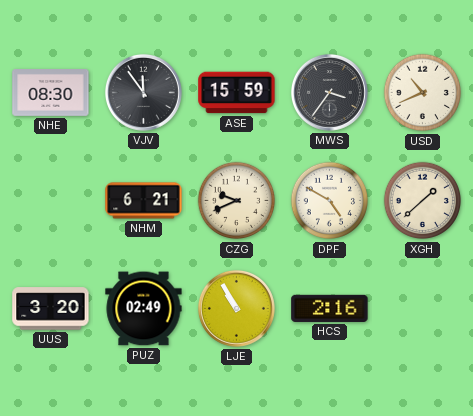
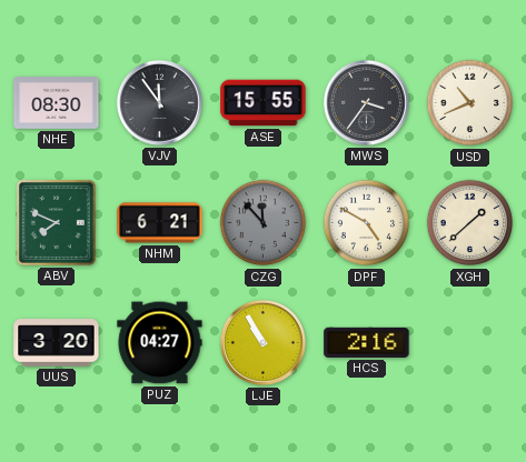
ASE: 15:59 -> 15:55 (264, 103)
ABV: none -> 7:49 (56, 222)
CZG: 9:41 -> 11:53 (264, 223)
CZG dial: cream -> grey (264, 223)
PUZ: 02:49 -> 04:27 (160, 343)
